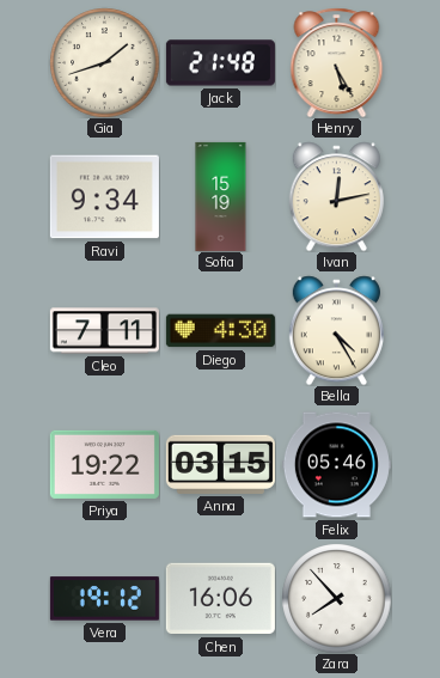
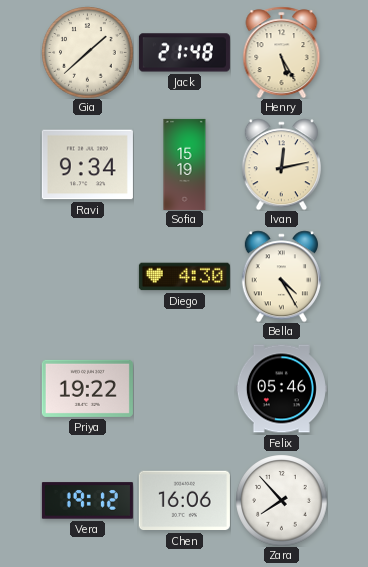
Gia: 1:42 -> 1:38 (87, 52)
Cleo: 7:11 -> none (104, 331)
Anna: 03:15 -> none (220, 464)
